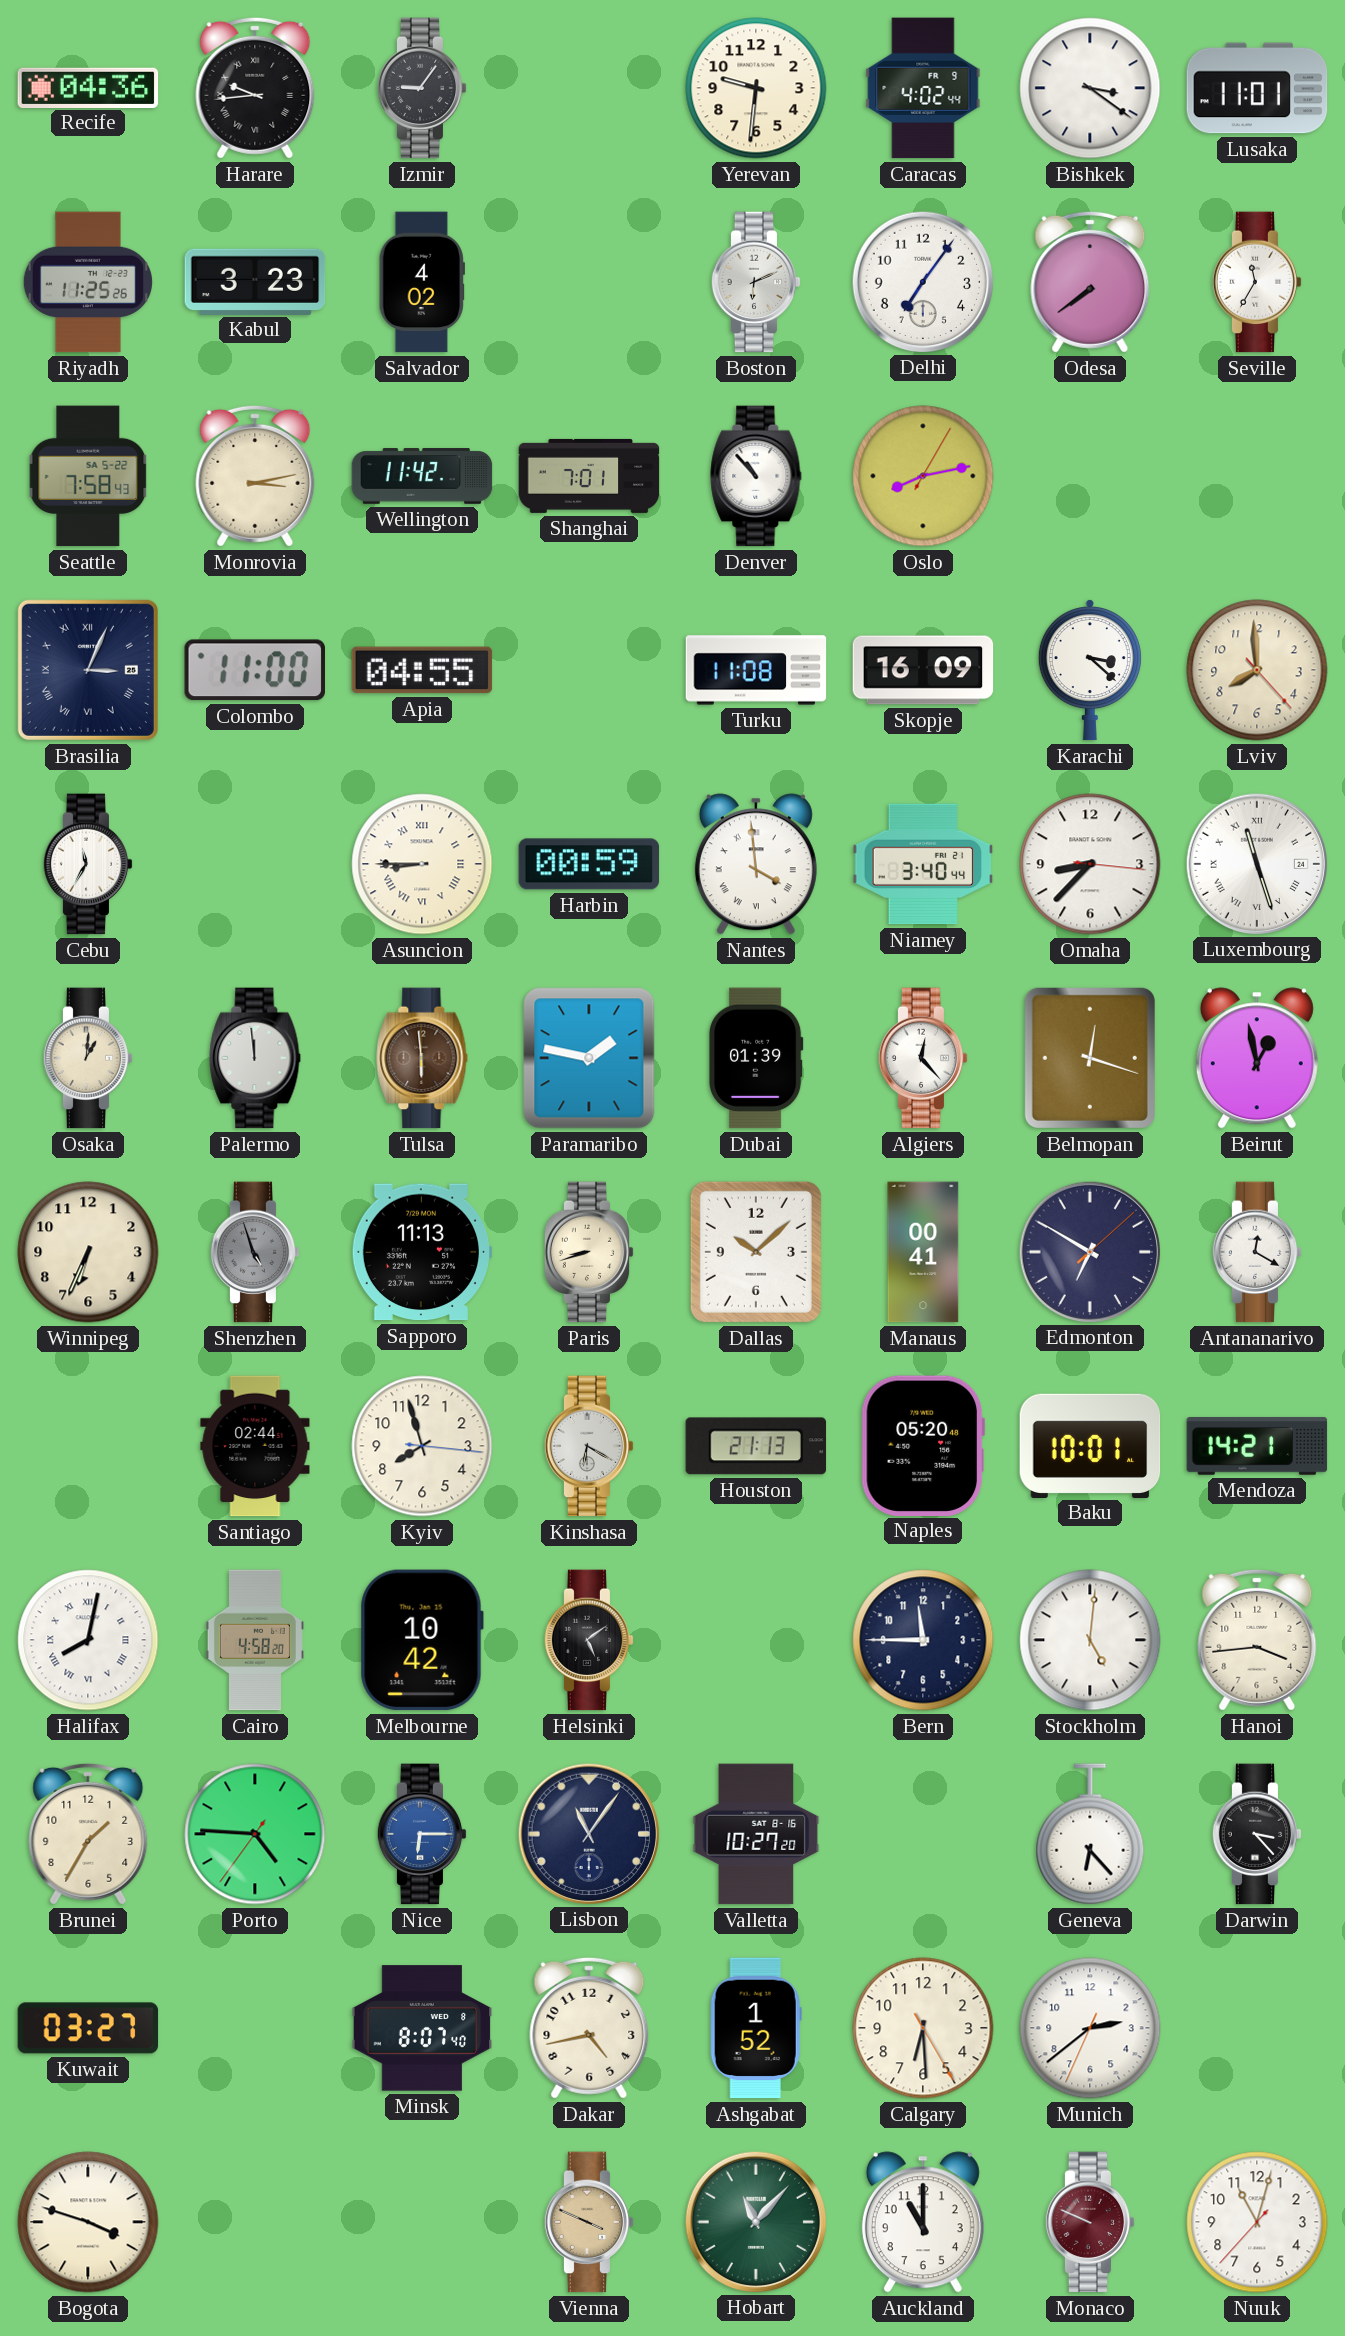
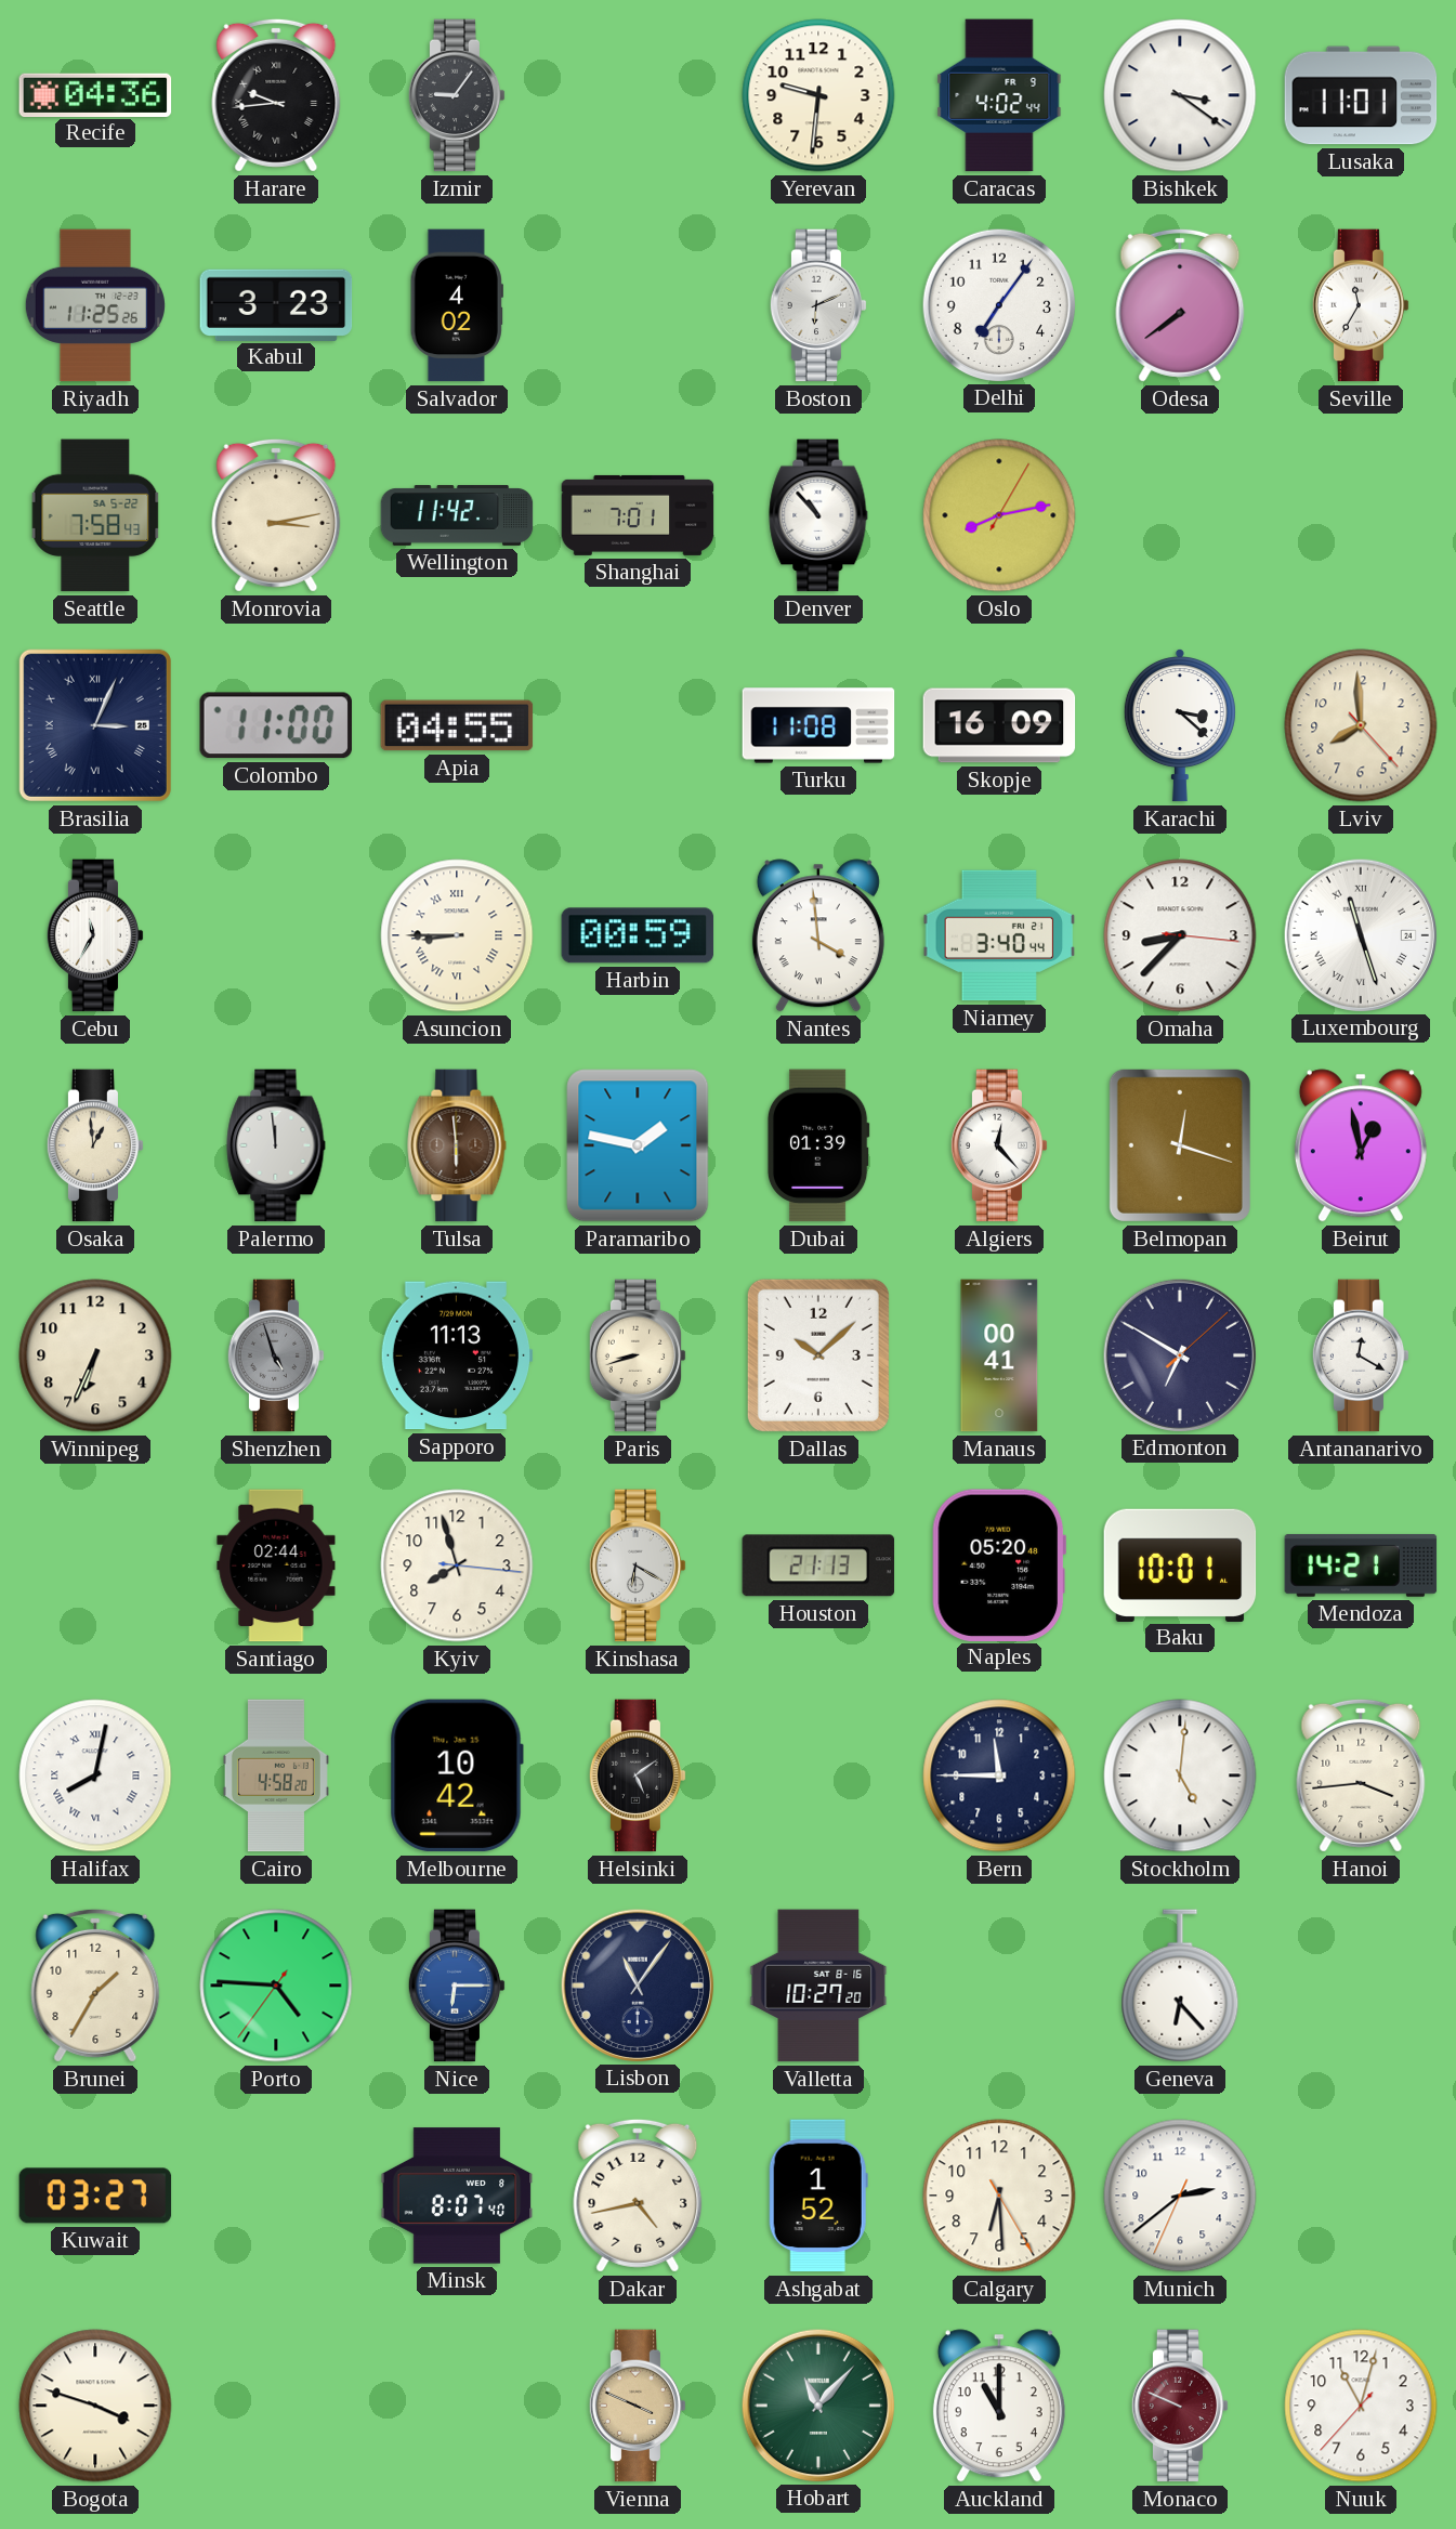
Osaka: 1:01 -> 12:59 (95, 1145)
Darwin: 3:23 -> none (1257, 1834)
